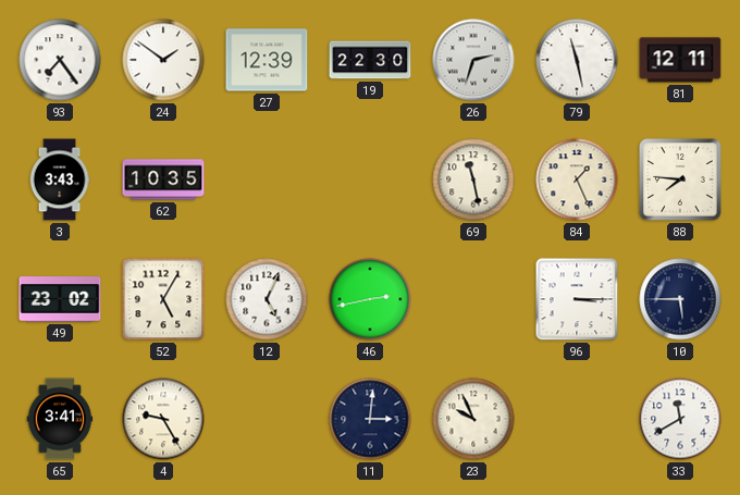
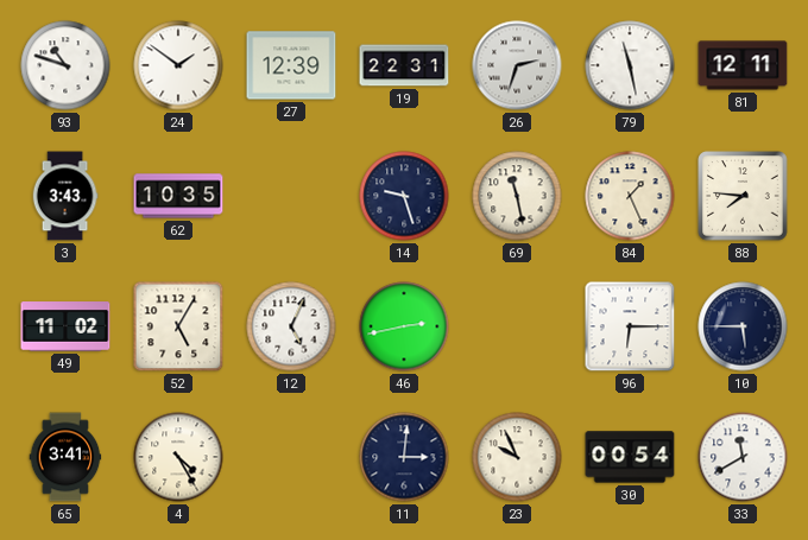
93: 7:24 -> 10:48 (65, 65)
19: 22:30 -> 22:31 (404, 65)
14: none -> 9:27 (404, 196)
49: 23:02 -> 11:02 (65, 326)
96: 3:15 -> 6:15 (630, 326)
4: 9:25 -> 4:25 (178, 457)
30: none -> 00:54 (630, 457)
